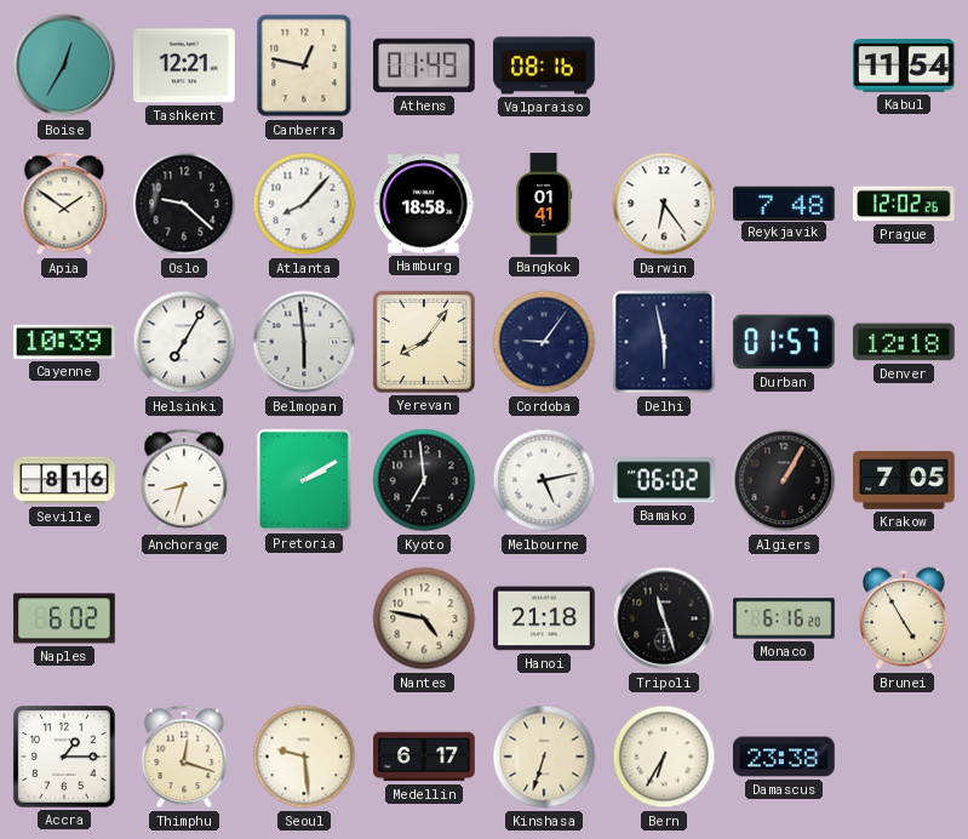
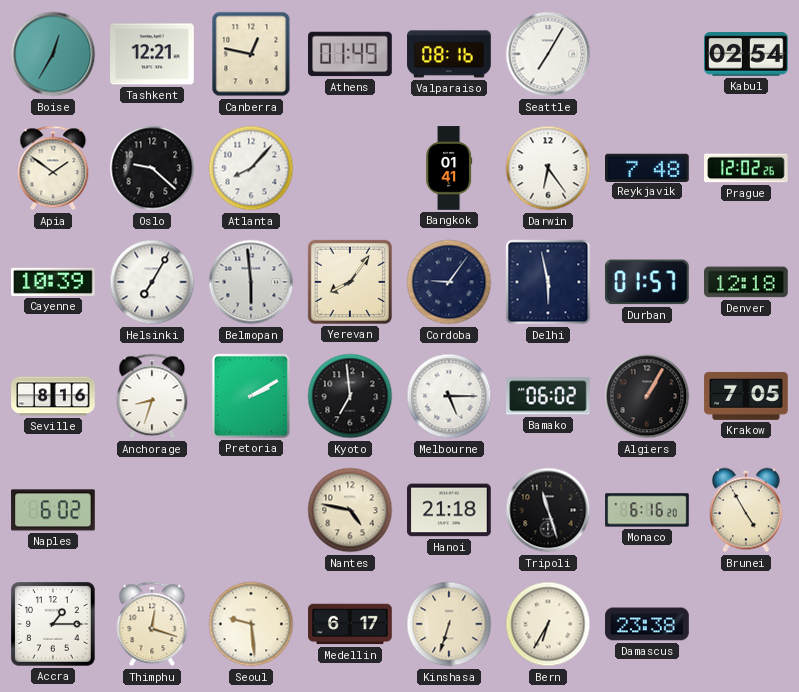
Seattle: none -> 7:05 (548, 54)
Kabul: 11:54 -> 02:54 (747, 54)
Hamburg: 18:58 -> none (425, 204)
Melbourne: 5:13 -> 5:15 (449, 396)
